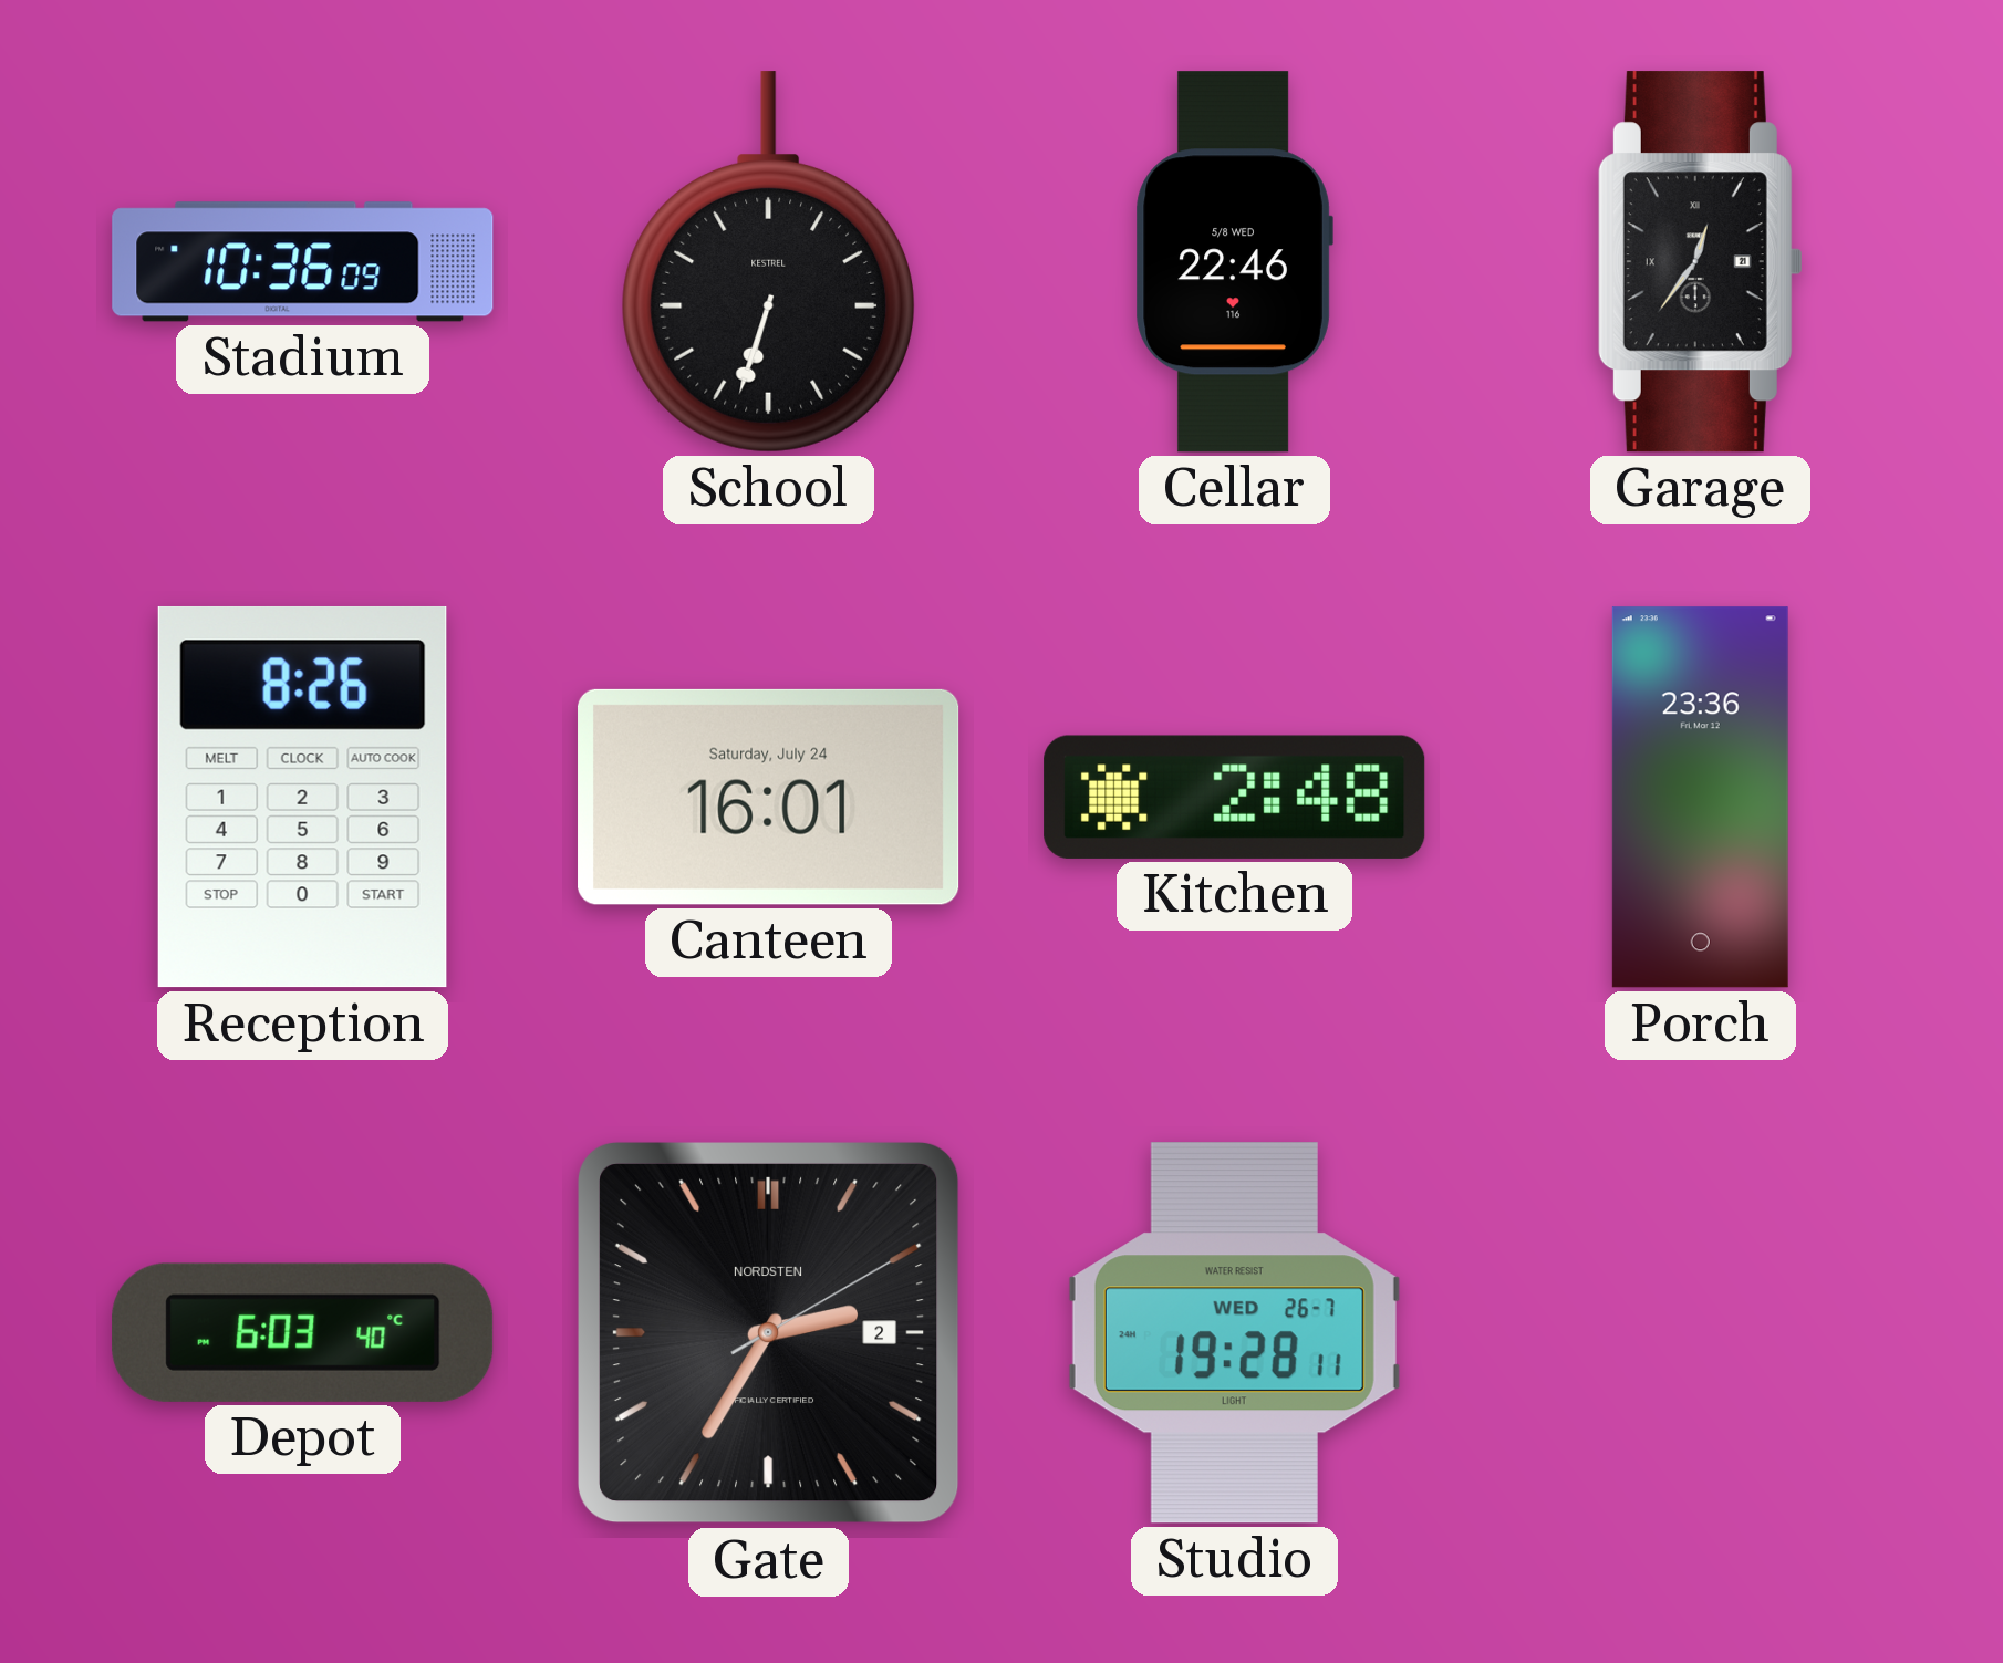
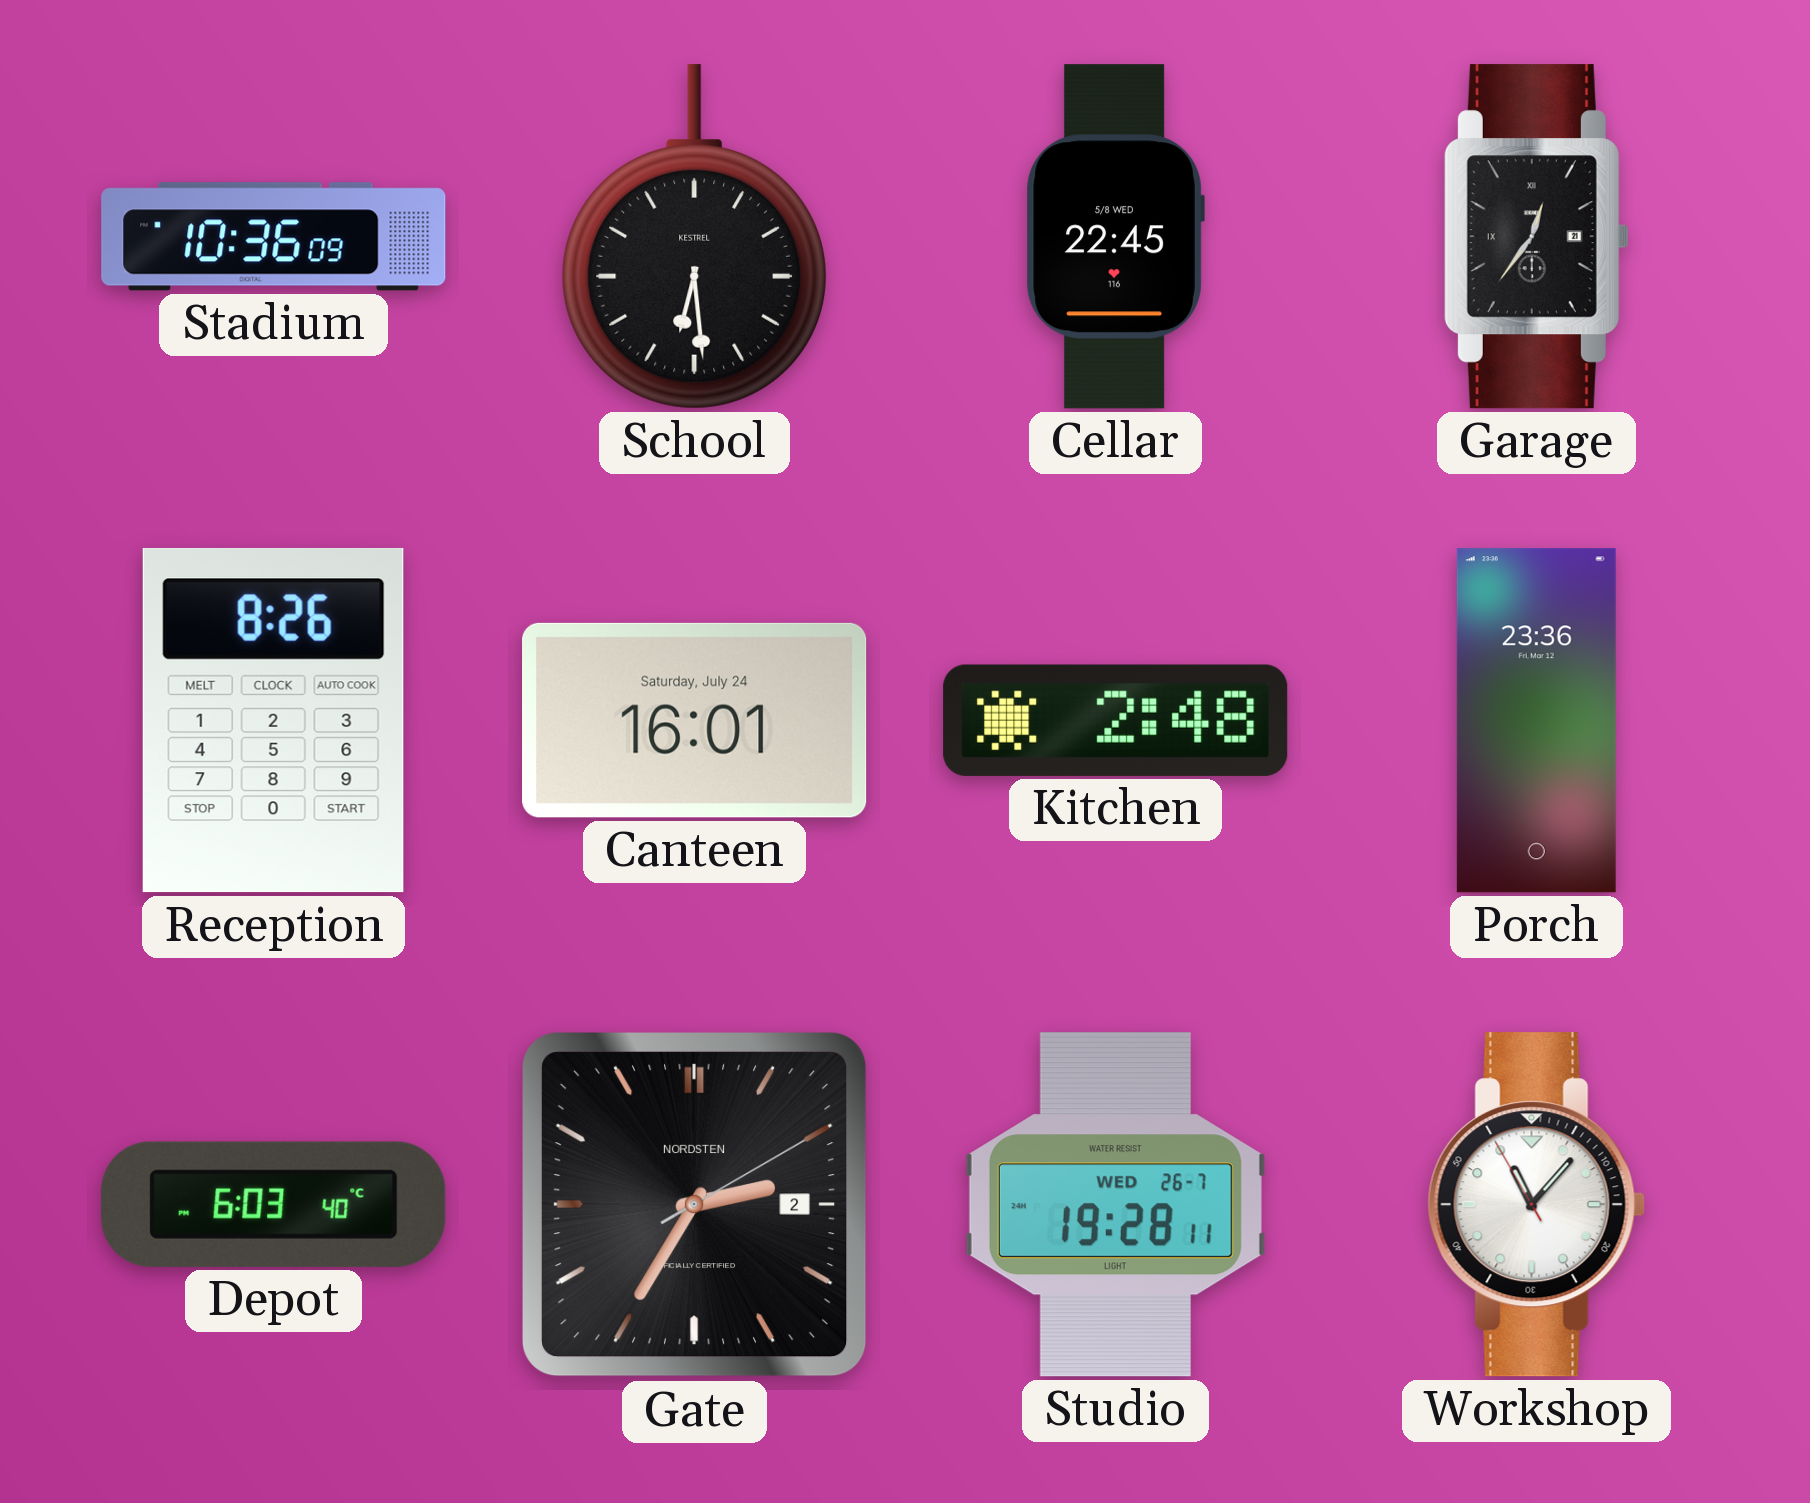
School: 6:33 -> 6:29 (694, 237)
Cellar: 22:46 -> 22:45 (1115, 237)
Workshop: none -> 11:06 (1536, 1205)
